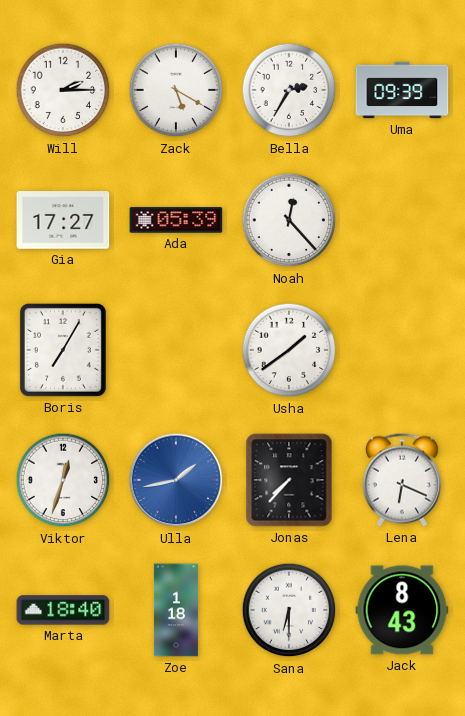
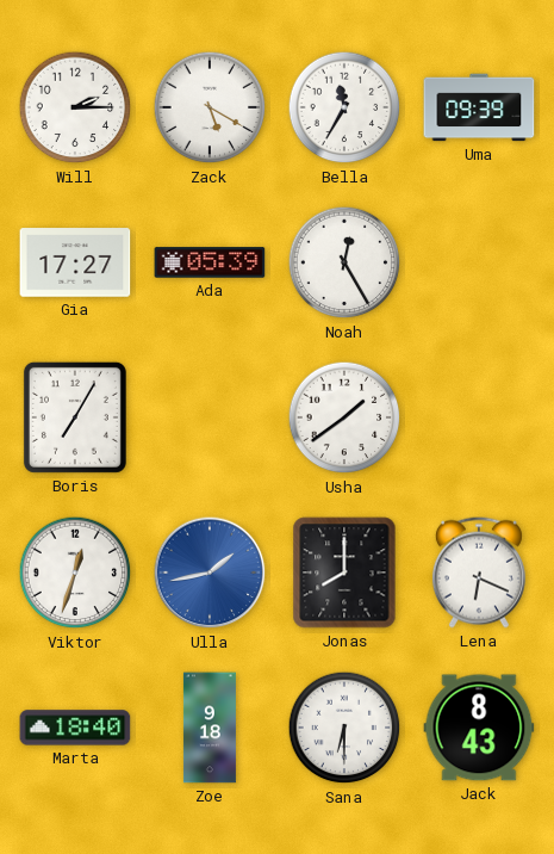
Bella: 2:35 -> 11:35 (344, 107)
Noah: 12:23 -> 12:25 (344, 262)
Jonas: 7:37 -> 8:00 (344, 573)
Zoe: 1:18 -> 9:18 (210, 728)
